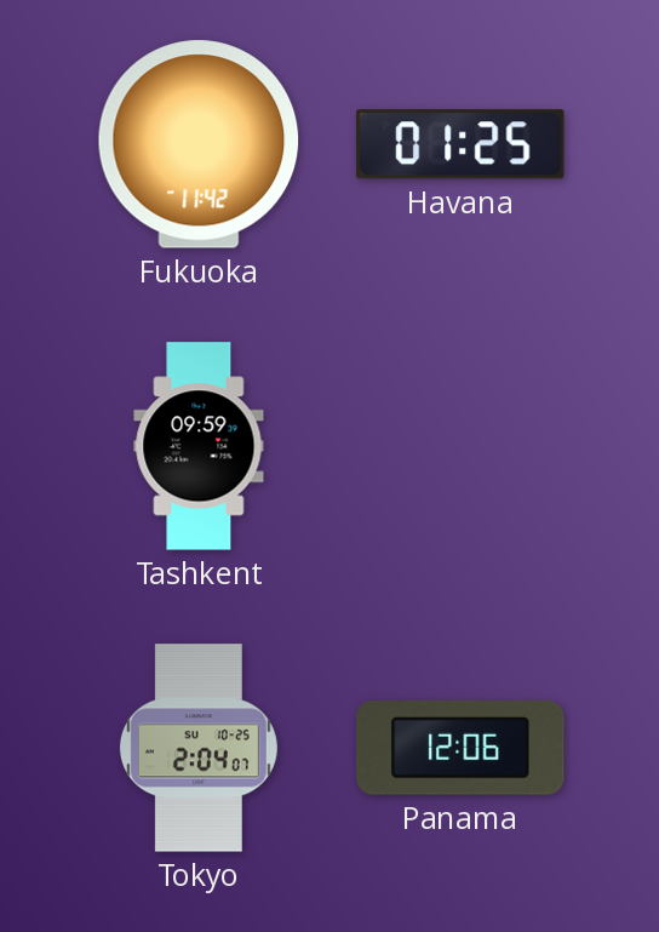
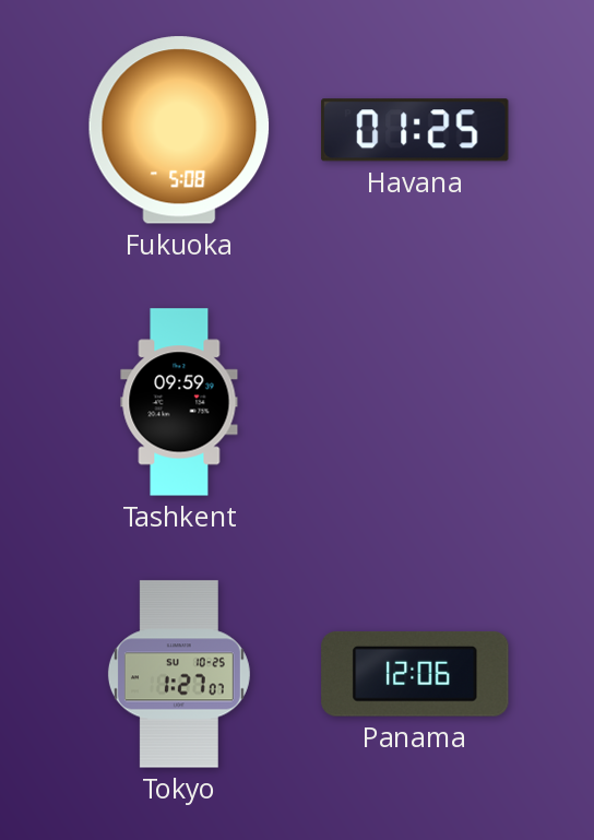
Fukuoka: 11:42 -> 5:08 (179, 130)
Tokyo: 2:04 -> 1:27 (179, 674)
